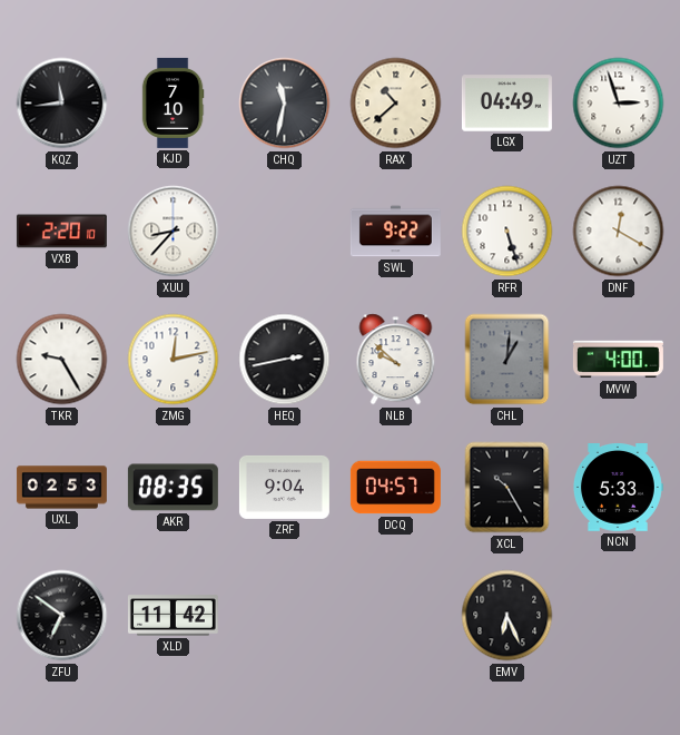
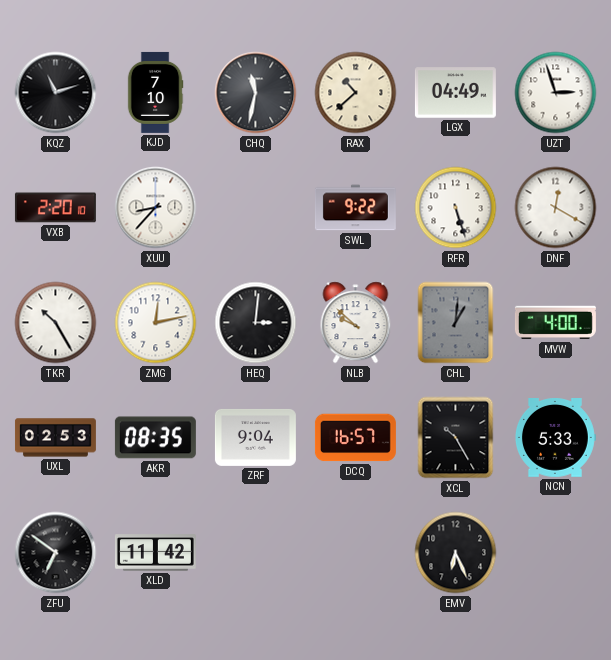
KQZ: 11:44 -> 11:12 (56, 93)
TKR: 9:25 -> 10:25 (56, 323)
HEQ: 2:43 -> 3:01 (256, 323)
DCQ: 04:57 -> 16:57 (355, 438)
